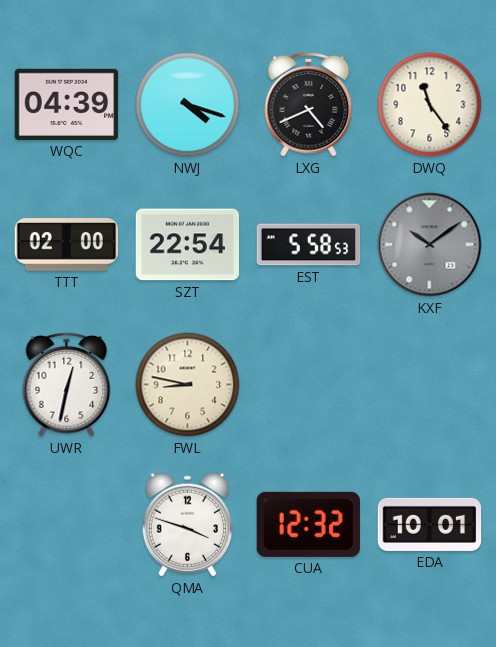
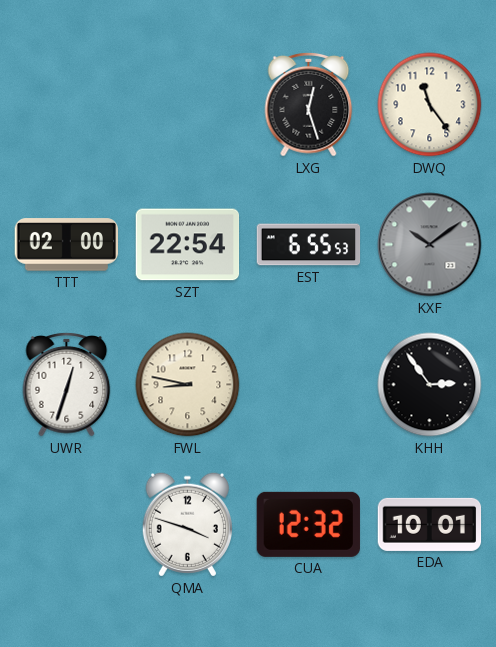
WQC: 04:39 -> none (67, 104)
NWJ: 4:18 -> none (188, 105)
LXG: 4:41 -> 12:27 (309, 104)
EST: 5:58 -> 6:55 (309, 245)
UWR: 12:32 -> 12:33 (67, 384)
KHH: none -> 2:54 (430, 385)
